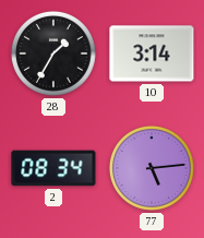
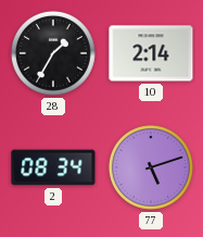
10: 3:14 -> 2:14 (151, 53)
77: 5:14 -> 5:12 (151, 167)
